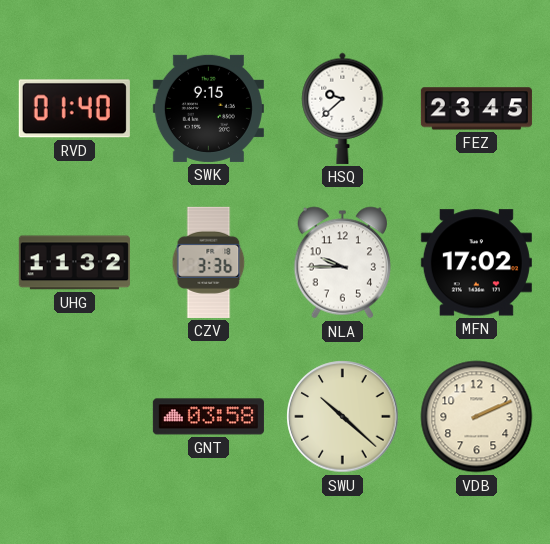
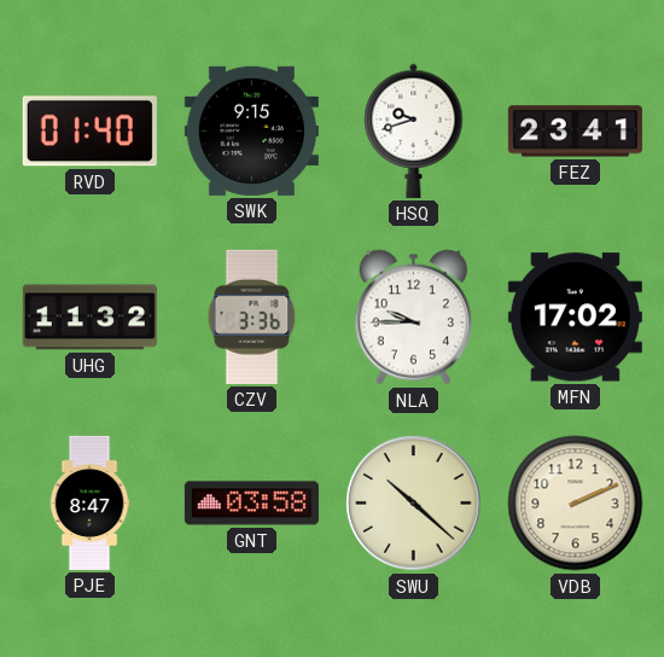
HSQ: 9:38 -> 9:42 (414, 130)
FEZ: 23:45 -> 23:41 (575, 132)
PJE: none -> 8:47 (89, 502)
